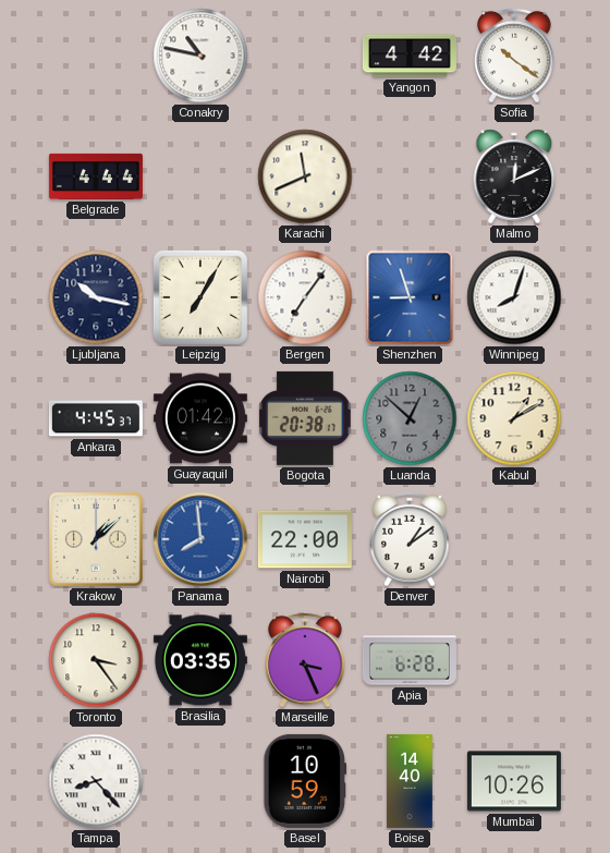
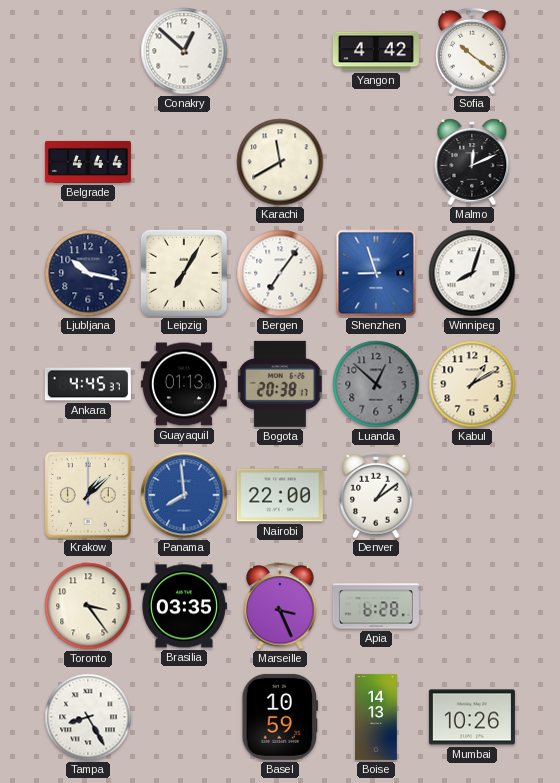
Conakry: 10:47 -> 12:52 (184, 51)
Karachi: 11:41 -> 11:40 (280, 162)
Guayaquil: 01:42 -> 01:13 (184, 384)
Tampa: 8:23 -> 8:25 (88, 717)
Boise: 14:40 -> 14:13 (376, 717)
